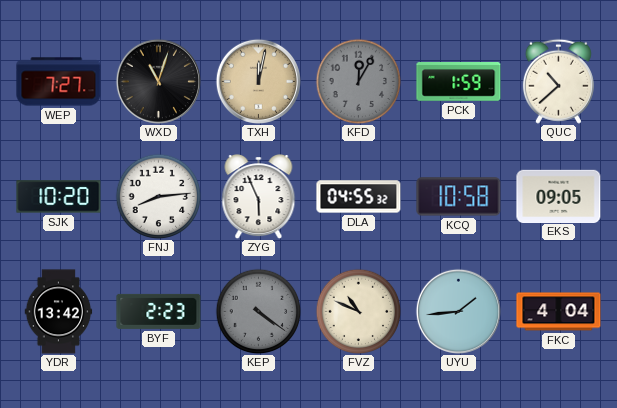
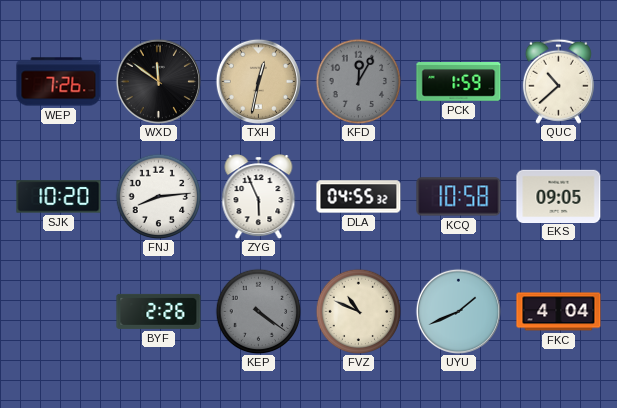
WEP: 7:27 -> 7:26 (59, 82)
WXD: 11:03 -> 11:51 (158, 81)
TXH: 12:02 -> 12:32 (258, 81)
YDR: 13:42 -> none (59, 312)
BYF: 2:23 -> 2:26 (159, 311)
UYU: 1:44 -> 1:41 (458, 311)
